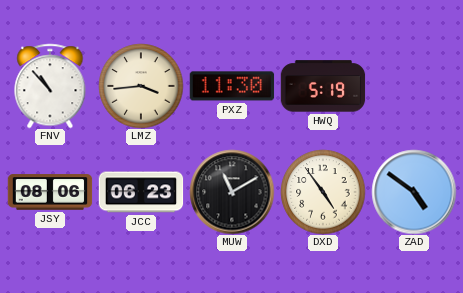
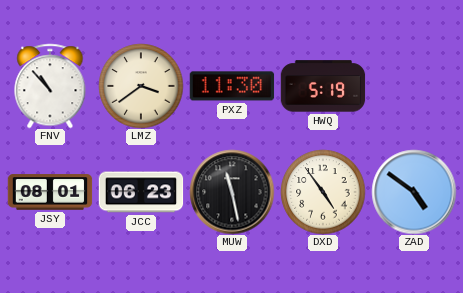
LMZ: 3:44 -> 3:39 (141, 86)
JSY: 08:06 -> 08:01 (50, 192)
MUW: 11:10 -> 11:28 (232, 192)
